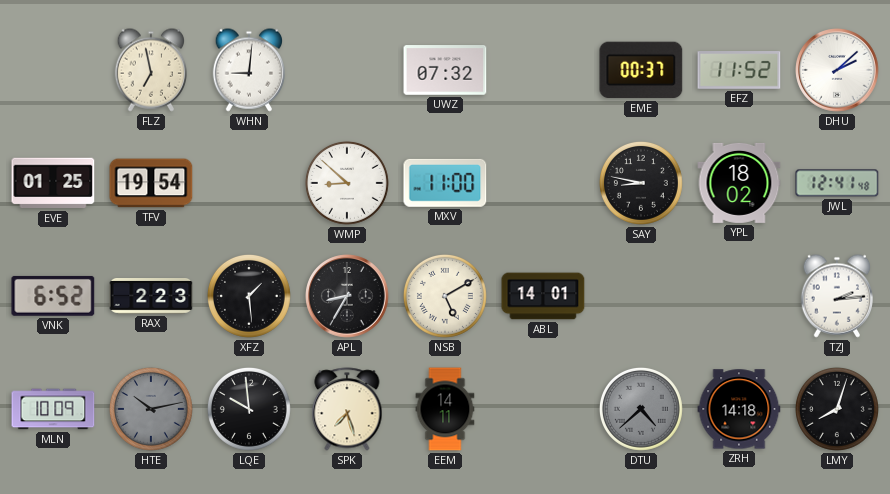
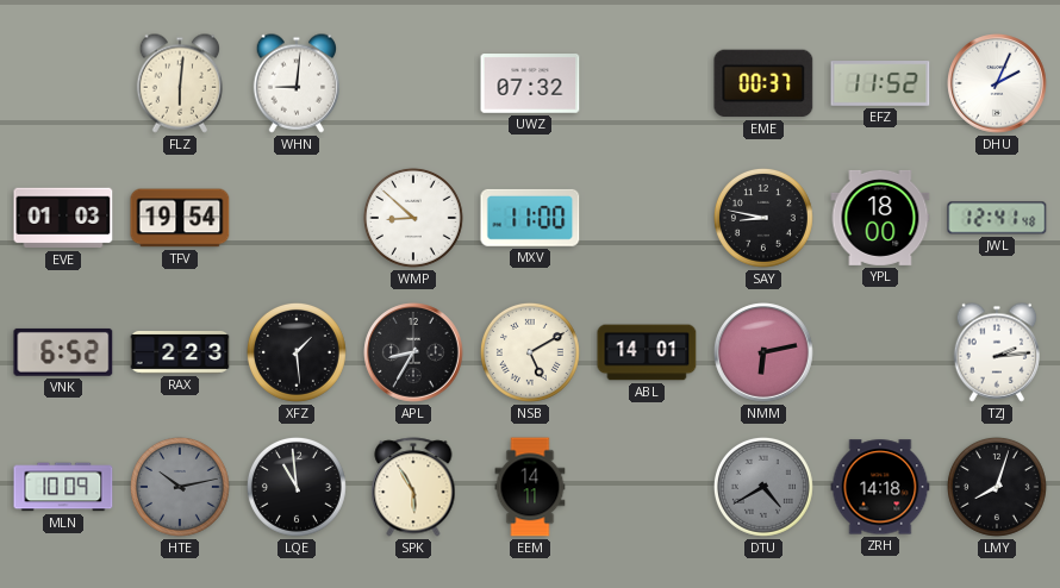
FLZ: 6:58 -> 6:01 (179, 83)
DHU: 2:08 -> 2:04 (997, 83)
EVE: 01:25 -> 01:03 (63, 218)
YPL: 18:02 -> 18:00 (880, 218)
NMM: none -> 6:13 (763, 352)
LQE: 9:59 -> 10:59 (297, 487)
SPK: 7:27 -> 5:55 (413, 487)
DTU: 4:38 -> 4:40 (763, 487)
